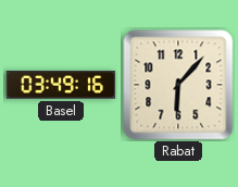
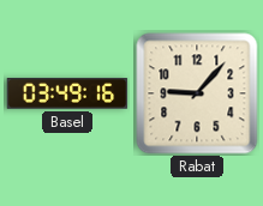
Rabat: 6:07 -> 9:07 (197, 93)
